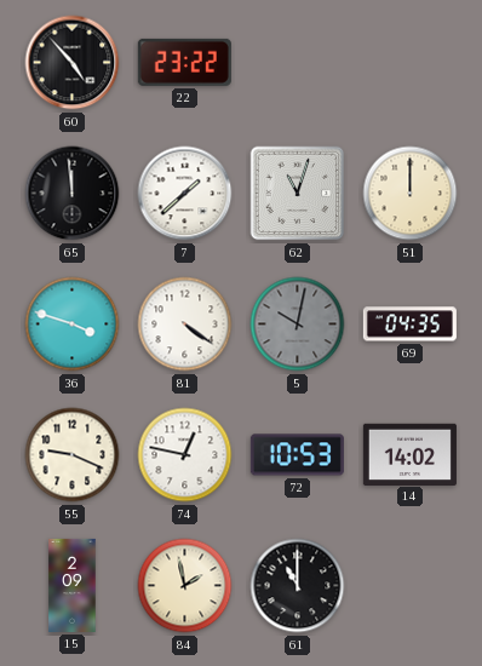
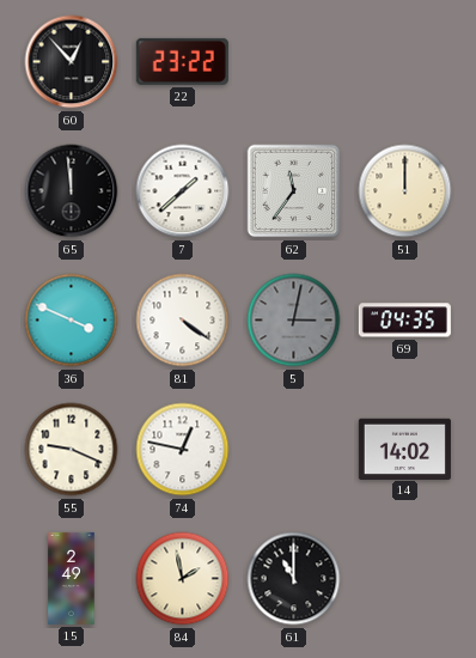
60: 4:53 -> 12:53 (72, 62)
62: 11:03 -> 11:36 (294, 191)
36: 3:48 -> 3:49 (72, 321)
5: 10:02 -> 3:02 (294, 321)
72: 10:53 -> none (297, 455)
15: 2:09 -> 2:49 (72, 578)
